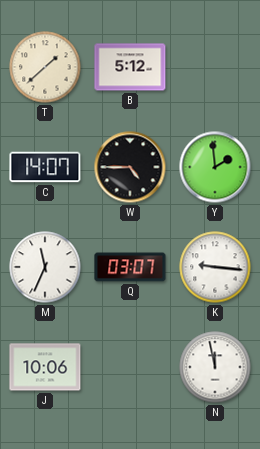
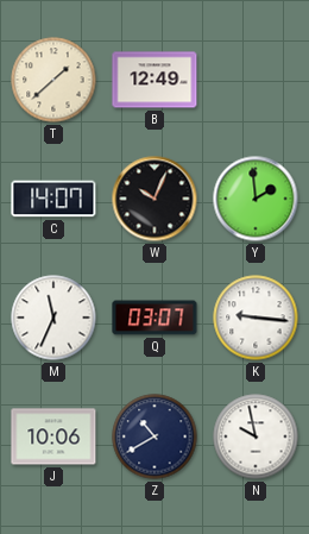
B: 5:12 -> 12:49 (154, 80)
W: 4:45 -> 10:04 (154, 199)
Z: none -> 10:40 (154, 436)
N: 11:58 -> 9:58 (256, 436)
